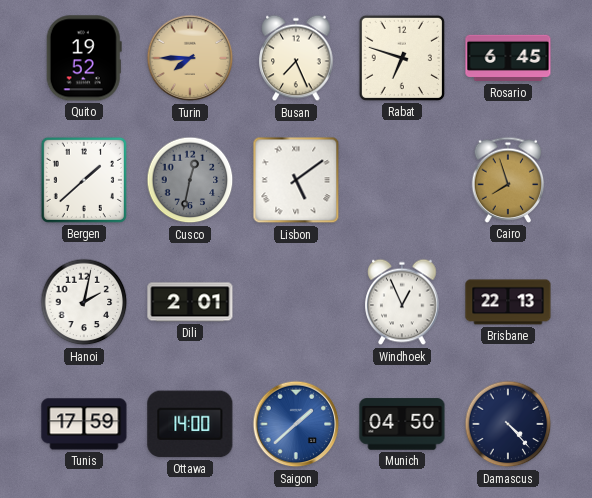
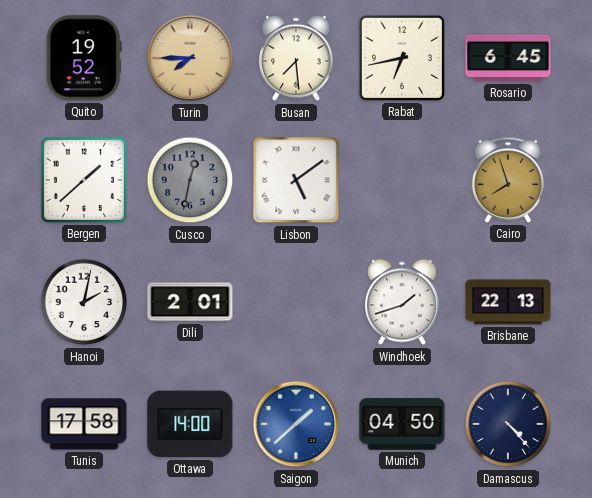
Busan: 7:26 -> 7:29 (296, 58)
Rabat: 6:48 -> 6:43 (402, 58)
Windhoek: 12:56 -> 1:42 (402, 302)
Tunis: 17:59 -> 17:58 (84, 424)
